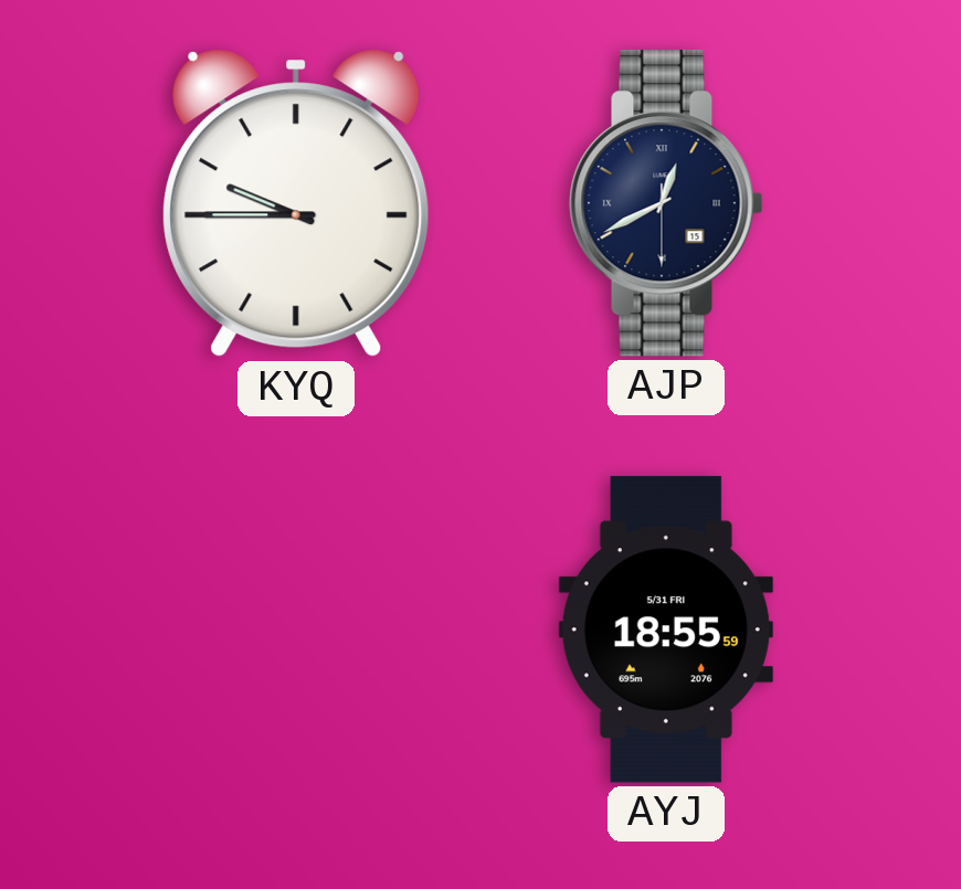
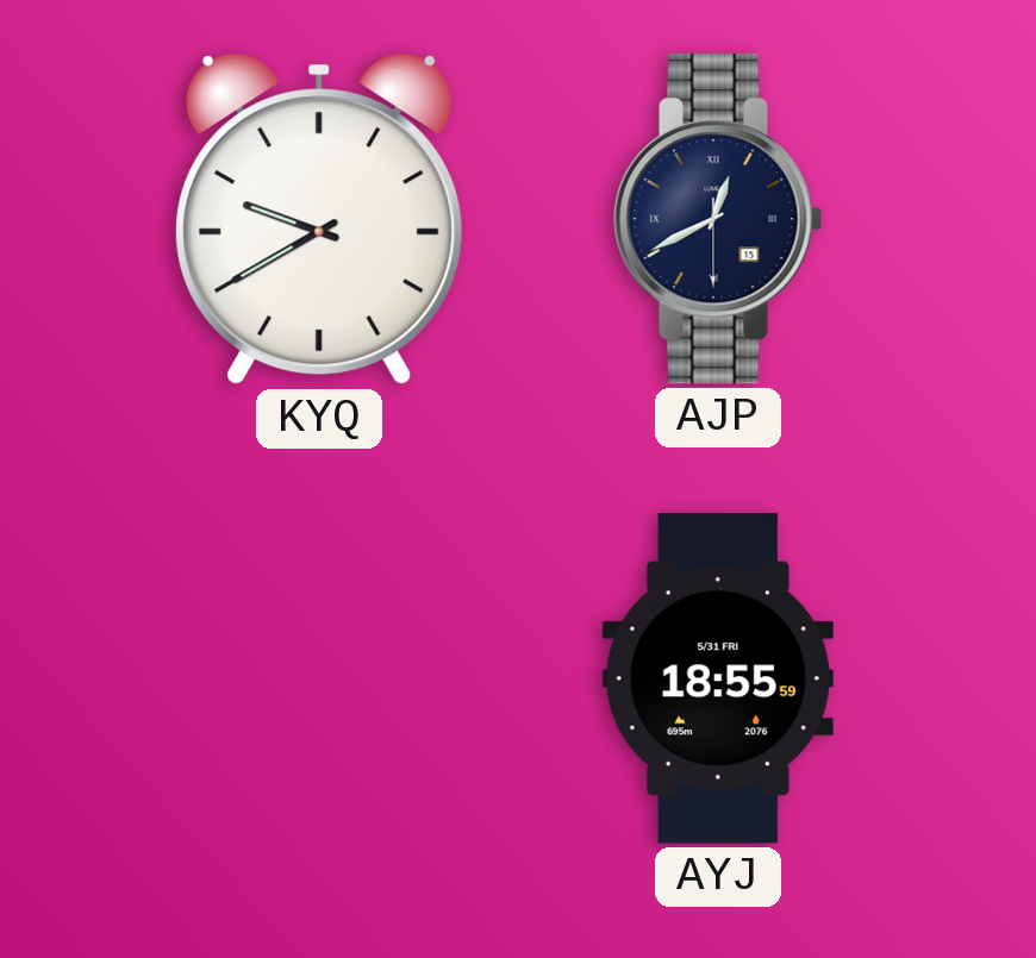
KYQ: 9:45 -> 9:40 (319, 219)
